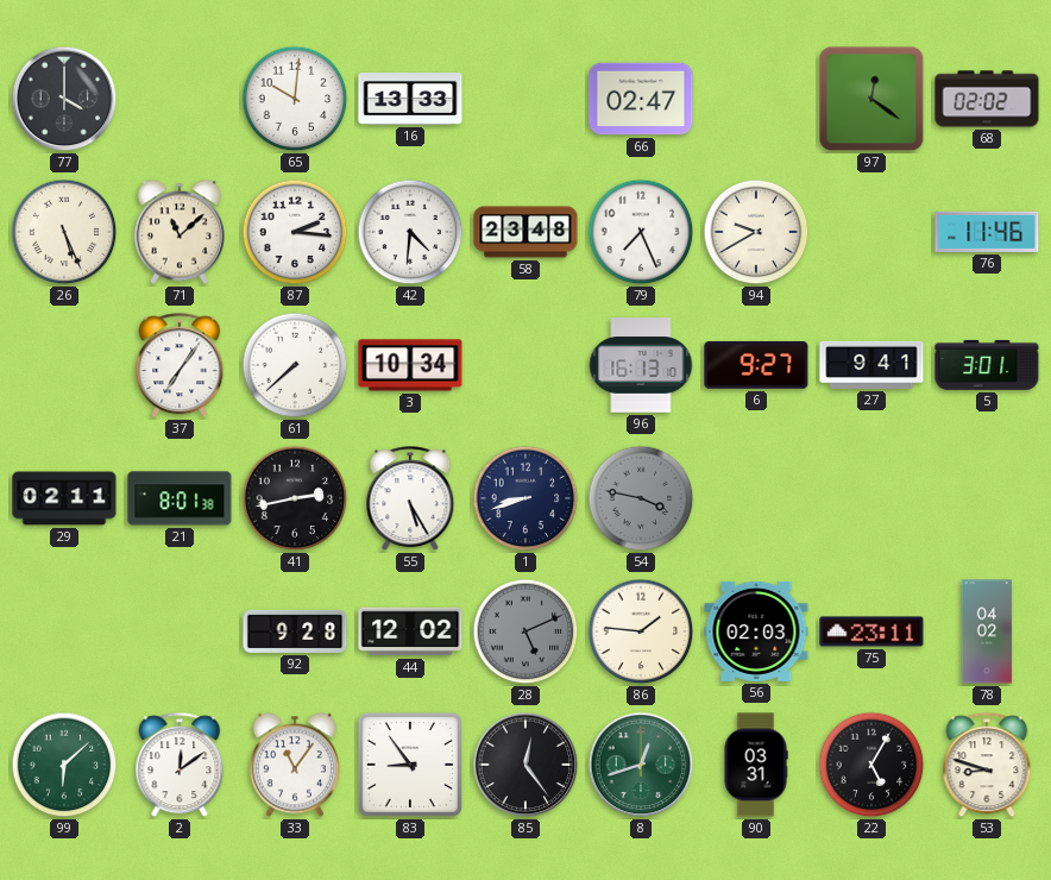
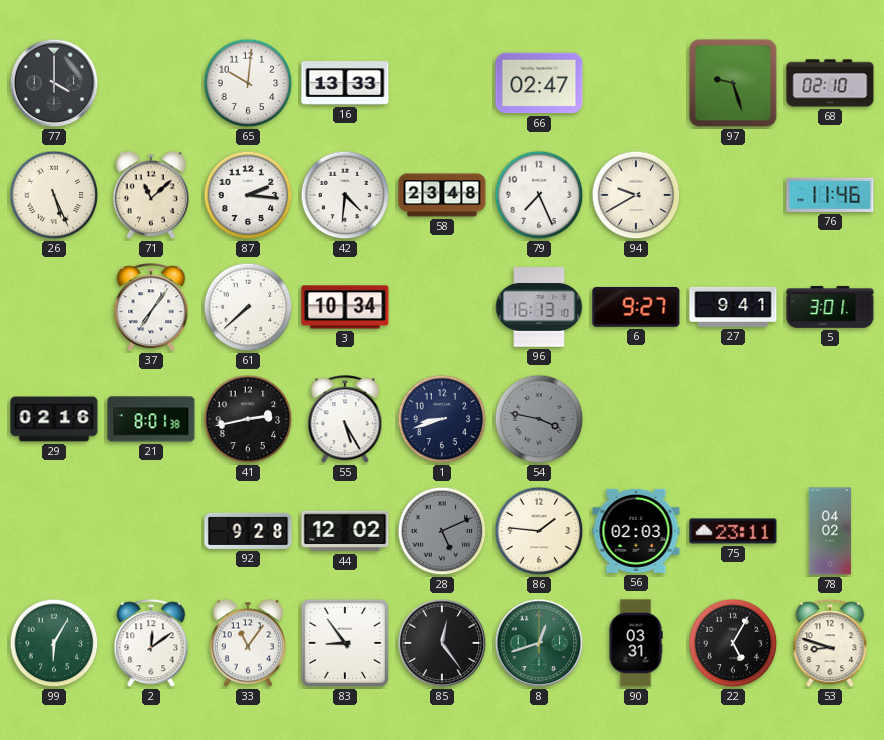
97: 12:21 -> 9:27 (733, 83)
68: 02:02 -> 02:10 (830, 83)
29: 02:11 -> 02:16 (54, 419)
99: 6:08 -> 6:05 (54, 643)
